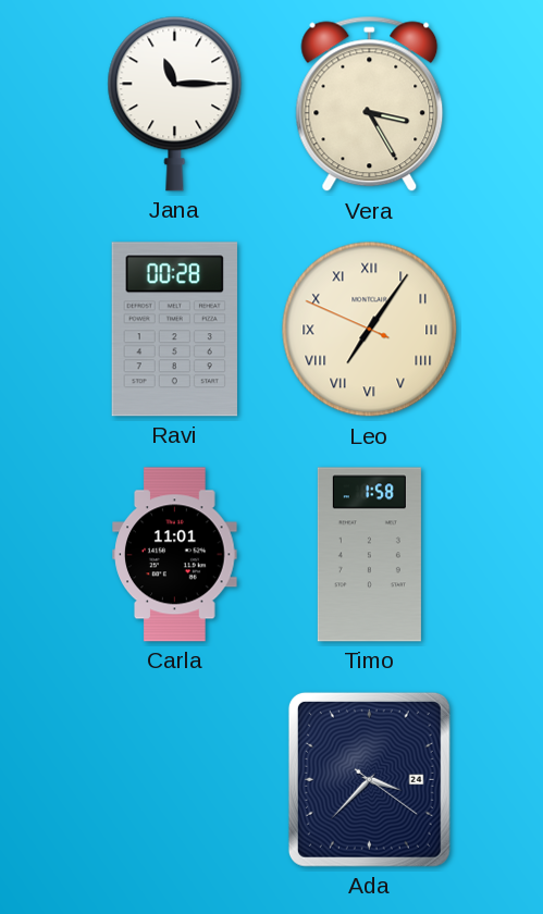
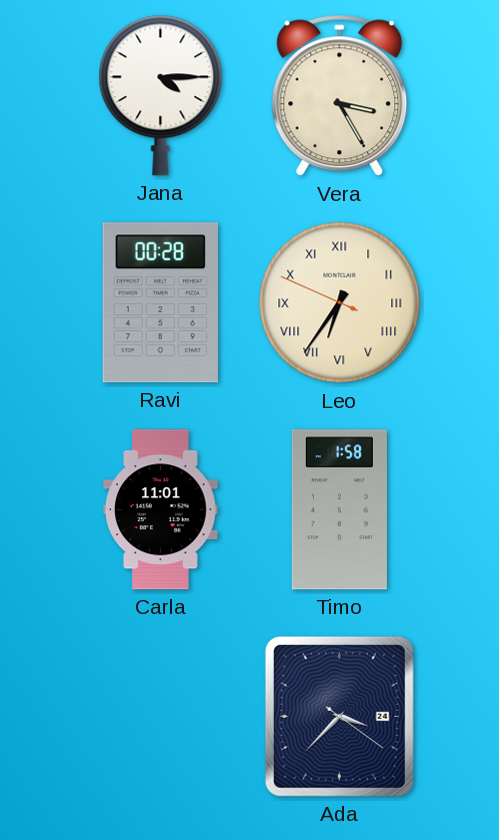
Jana: 11:15 -> 4:15 (161, 95)
Leo: 7:05 -> 6:35 (340, 303)
